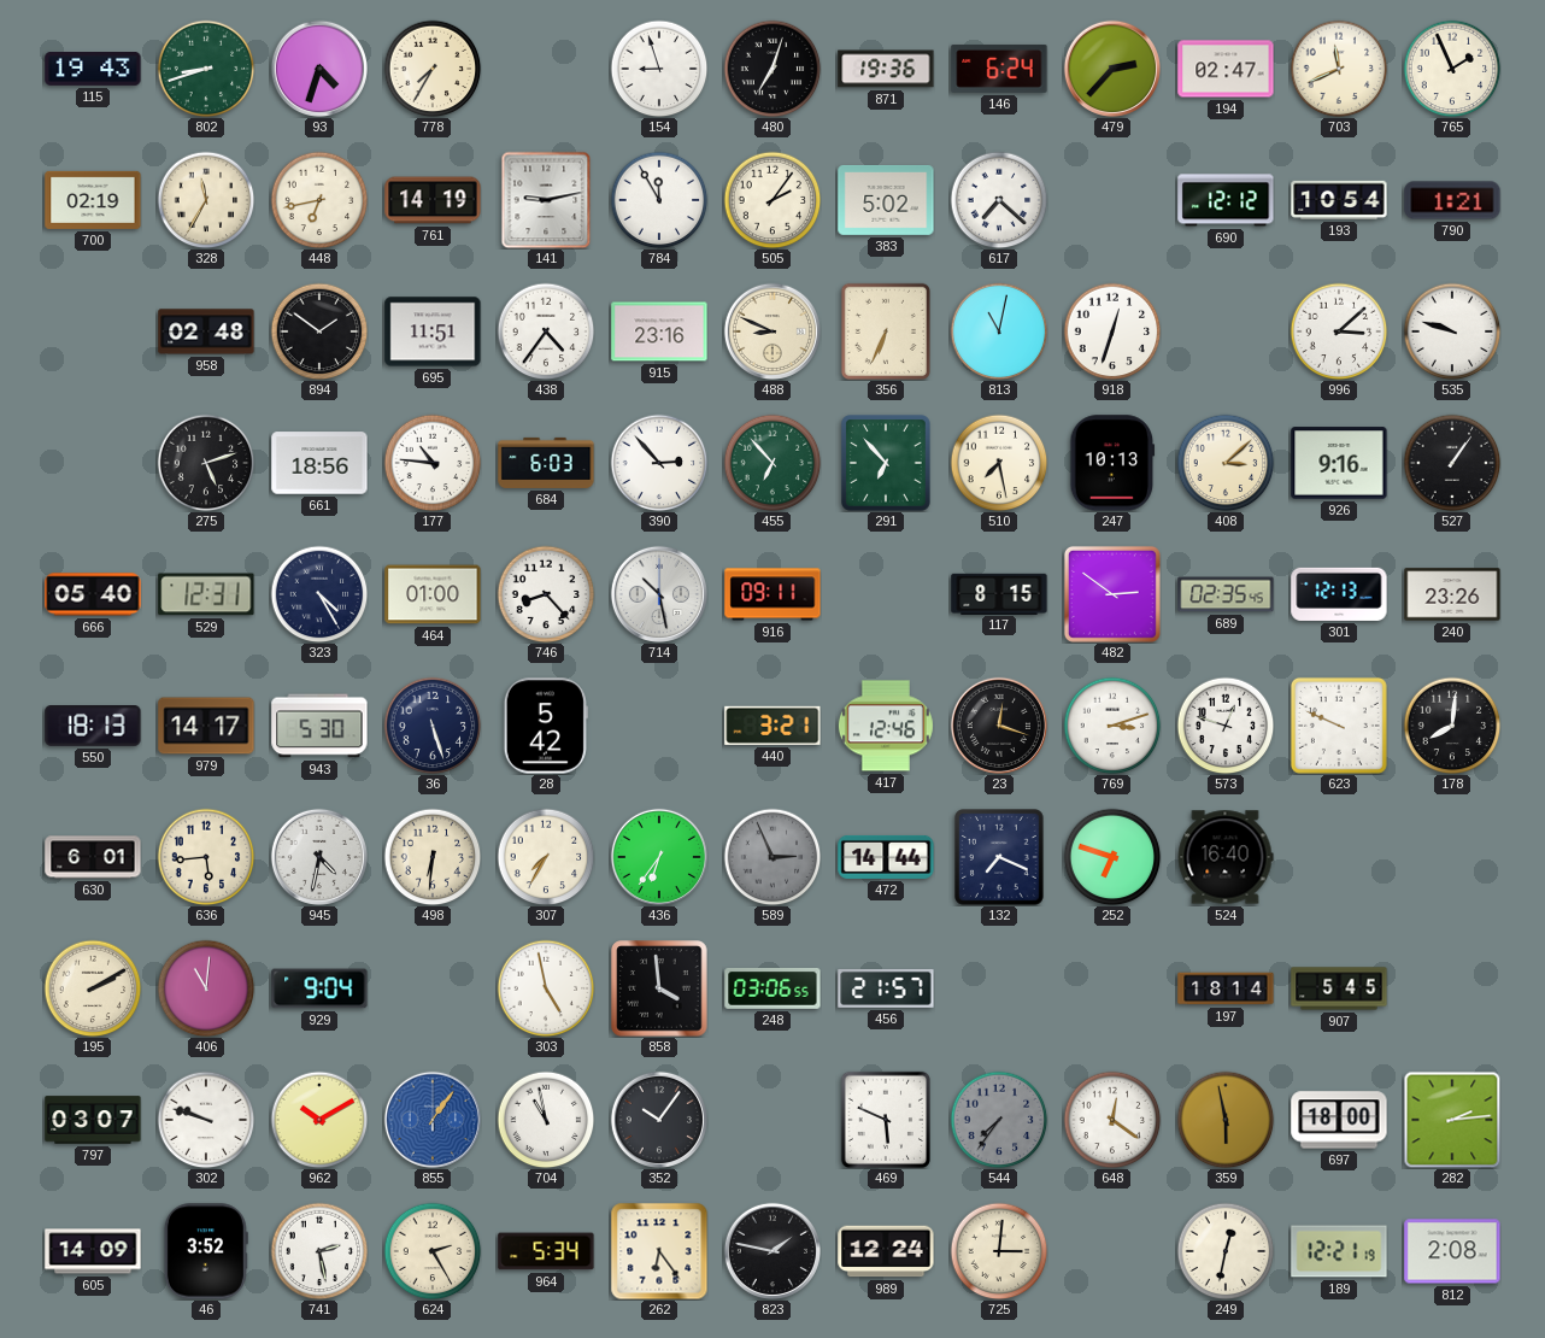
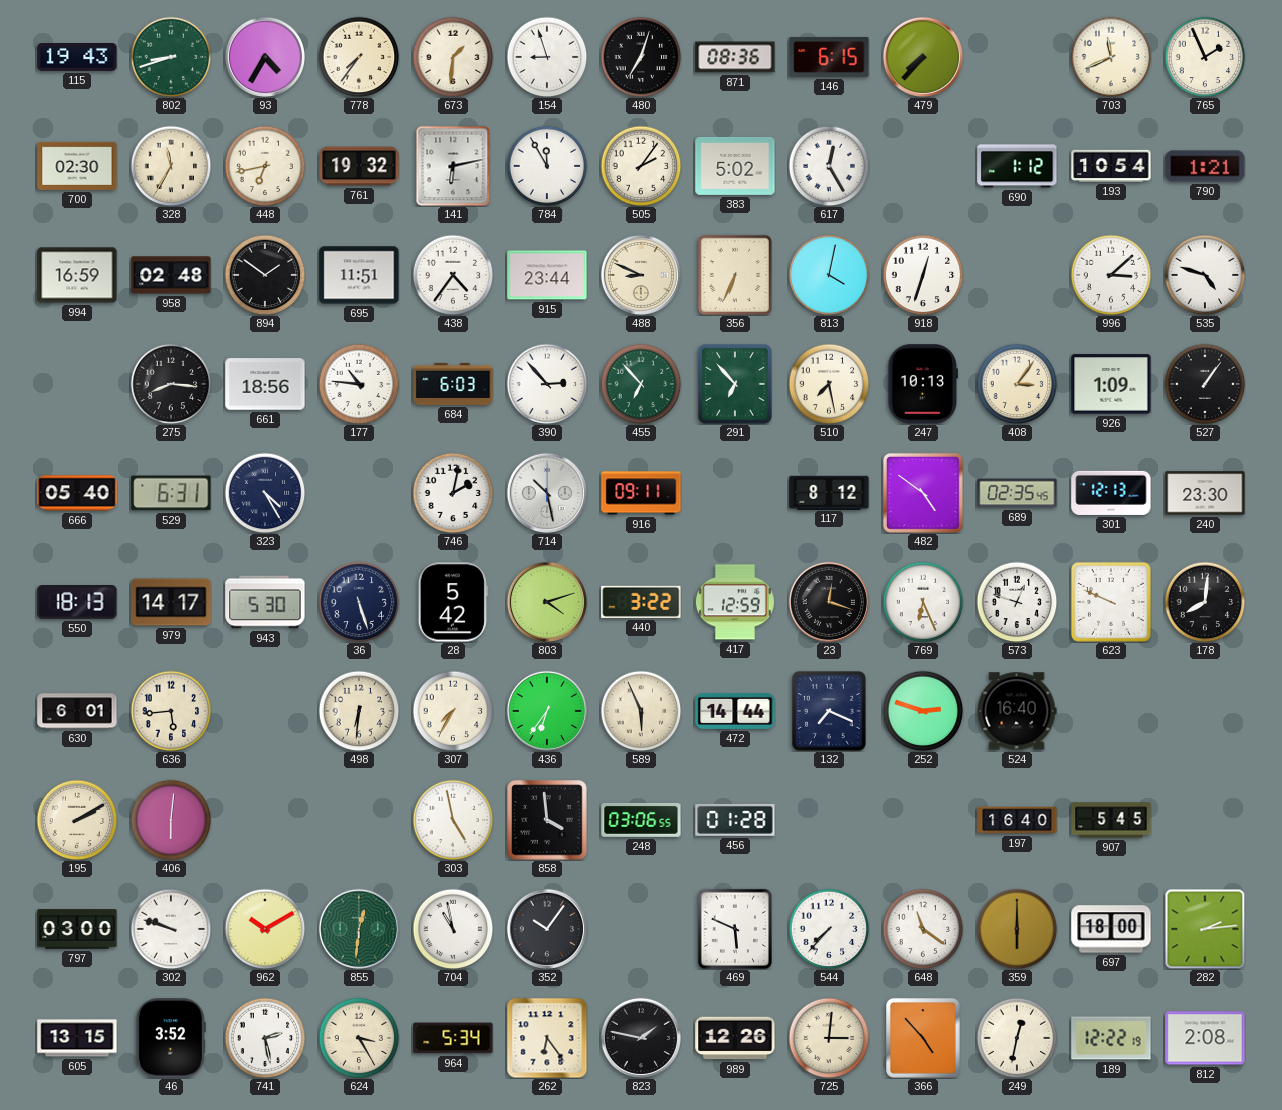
93: 4:33 -> 4:35 (265, 57)
778: 7:35 -> 7:36 (359, 57)
673: none -> 1:31 (453, 57)
871: 19:36 -> 08:36 (735, 57)
146: 6:24 -> 6:15 (829, 57)
479: 2:37 -> 7:37 (923, 57)
194: 02:47 -> none (1226, 69)
700: 02:19 -> 02:30 (77, 166)
761: 14:19 -> 19:32 (359, 166)
141: 9:13 -> 6:13 (453, 166)
617: 7:22 -> 12:25 (829, 166)
690: 12:12 -> 1:12 (1017, 166)
994: none -> 16:59 (77, 275)
915: 23:16 -> 23:44 (547, 275)
813: 11:02 -> 4:02 (829, 275)
535: 9:48 -> 4:48 (1205, 275)
275: 5:12 -> 8:16 (171, 384)
408: 3:08 -> 3:06 (1017, 384)
926: 9:16 -> 1:09 (1111, 384)
529: 12:31 -> 6:31 (171, 493)
464: 01:00 -> none (433, 594)
746: 8:23 -> 2:02 (453, 493)
117: 8:15 -> 8:12 (829, 492)
482: 2:51 -> 4:51 (923, 493)
240: 23:26 -> 23:30 (1205, 493)
803: none -> 4:12 (547, 602)
440: 3:21 -> 3:22 (641, 602)
417: 12:46 -> 12:59 (735, 602)
769: 3:12 -> 6:26 (923, 602)
945: 4:32 -> none (319, 857)
589: 2:56 -> 5:56 (641, 711)
589 dial: grey -> cream (641, 711)
252: 6:48 -> 2:48 (923, 711)
406: 11:01 -> 6:01 (171, 820)
929: 9:04 -> none (319, 988)
456: 21:57 -> 01:28 (735, 820)
197: 18:14 -> 16:40 (1017, 820)
797: 03:07 -> 03:00 (77, 929)
855: 1:06 -> 12:31 (359, 929)
855 dial: blue -> green (359, 929)
544: 7:36 -> 7:37 (829, 929)
544 dial: grey -> white (829, 929)
648: 12:21 -> 11:21 (923, 929)
359: 5:58 -> 6:00 (1017, 929)
605: 14:09 -> 13:15 (77, 1038)
624: 2:25 -> 3:25 (359, 1038)
989: 12:24 -> 12:26 (735, 1038)
366: none -> 4:53 (923, 1038)
189: 12:21 -> 12:22 (1111, 1038)
